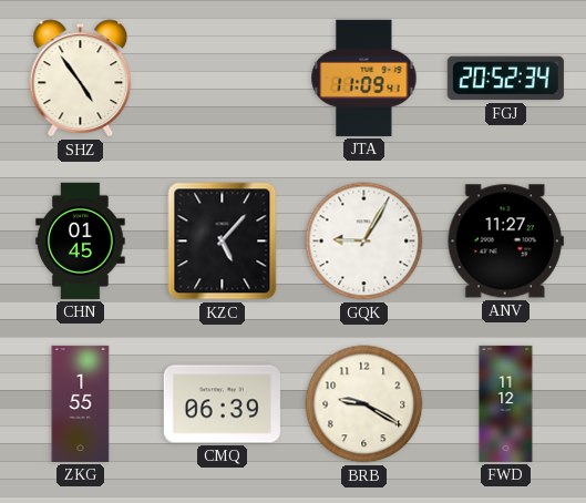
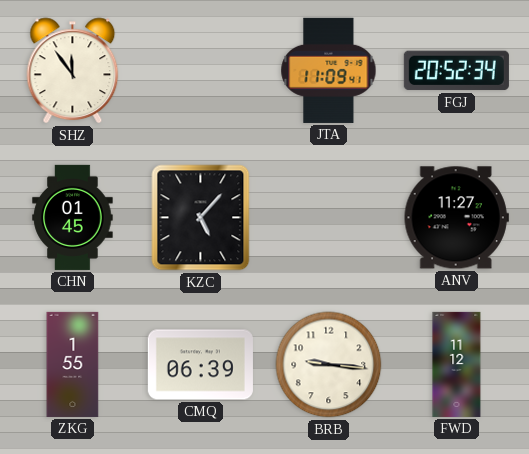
SHZ: 4:54 -> 11:54 (73, 71)
GQK: 9:05 -> none (364, 242)
BRB: 9:20 -> 9:16 (329, 365)
